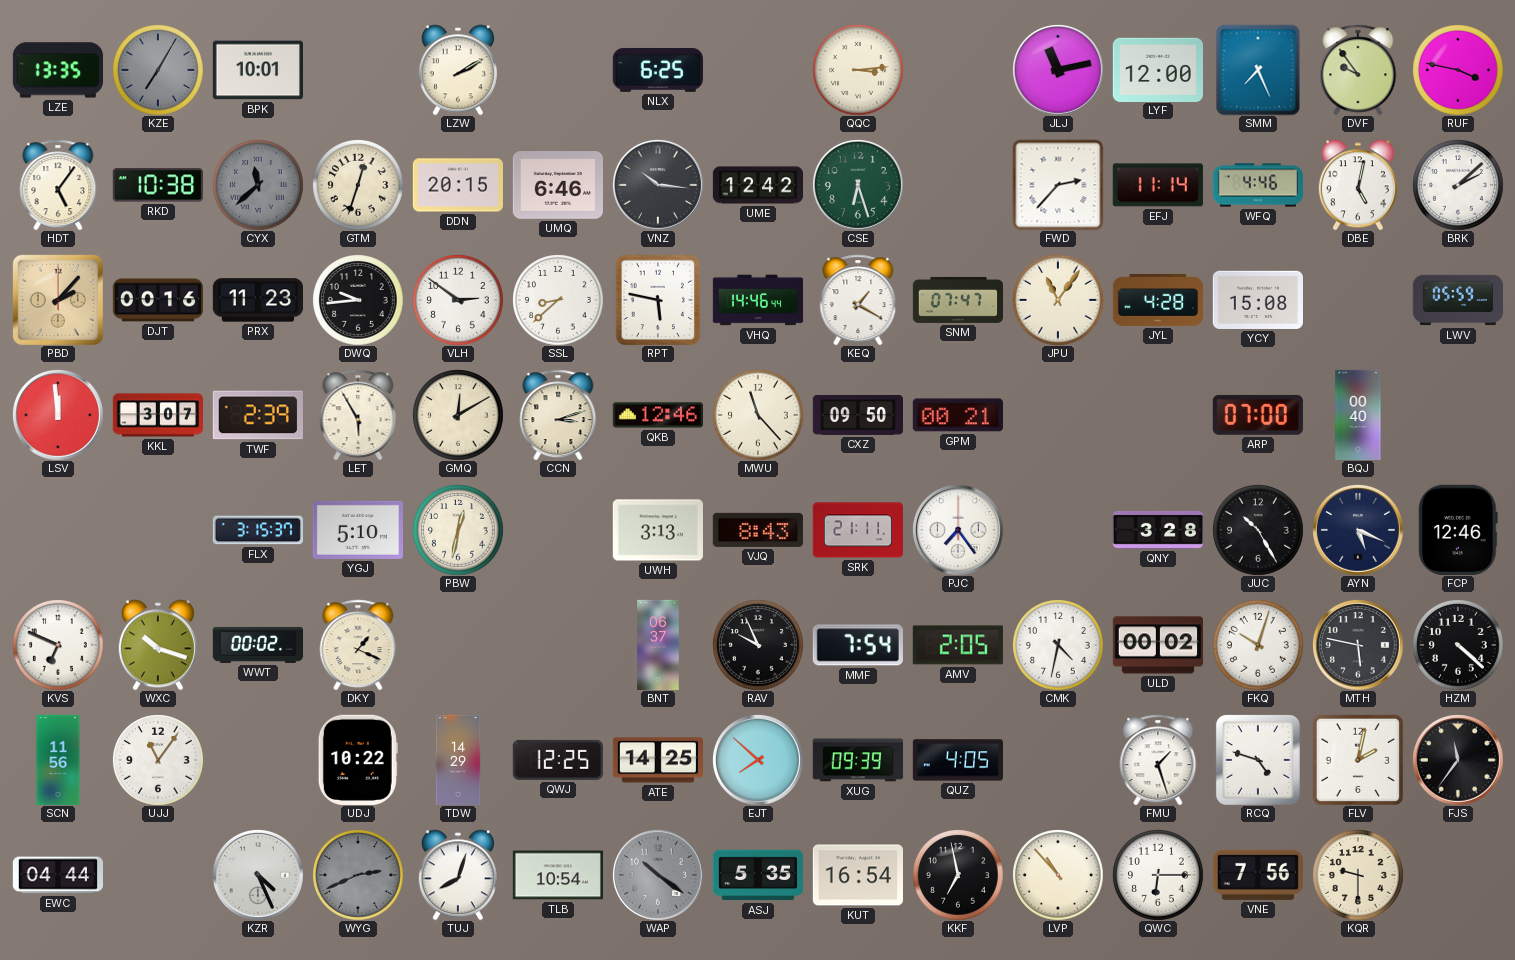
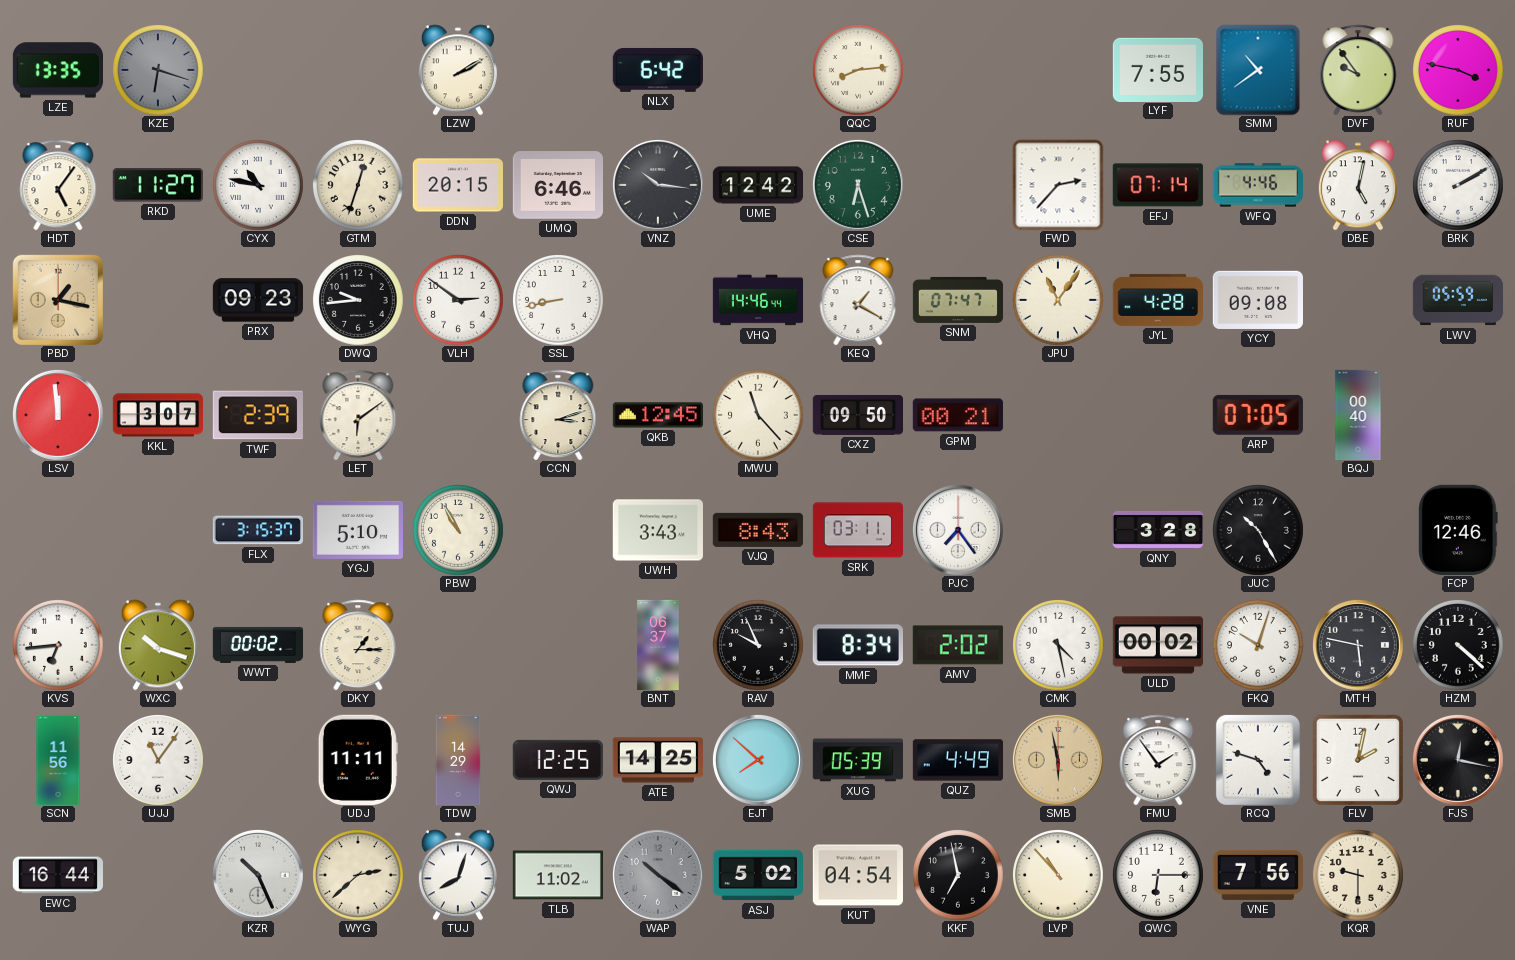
KZE: 7:05 -> 6:18 (158, 70)
BPK: 10:01 -> none (257, 70)
NLX: 6:25 -> 6:42 (658, 70)
QQC: 3:14 -> 8:14 (858, 70)
JLJ: 11:13 -> none (1058, 70)
LYF: 12:00 -> 7:55 (1157, 69)
SMM: 7:26 -> 10:39 (1258, 70)
RKD: 10:38 -> 11:27 (158, 185)
CYX: 11:38 -> 10:47 (258, 185)
CYX dial: grey -> white (258, 185)
EFJ: 11:14 -> 07:14 (1158, 185)
BRK: 2:08 -> 2:10 (1458, 185)
PBD: 2:07 -> 1:17 (58, 300)
DJT: 00:16 -> none (157, 300)
PRX: 11:23 -> 09:23 (257, 300)
SSL: 8:38 -> 8:43 (558, 300)
RPT: 5:47 -> none (658, 300)
YCY: 15:08 -> 09:08 (1258, 300)
LET: 5:55 -> 6:09 (358, 415)
GMQ: 12:10 -> none (458, 415)
QKB: 12:46 -> 12:45 (657, 415)
ARP: 07:00 -> 07:05 (1258, 415)
PBW: 12:32 -> 10:55 (458, 530)
UWH: 3:13 -> 3:43 (657, 530)
SRK: 21:11 -> 03:11 (857, 530)
AYN: 5:19 -> none (1358, 530)
KVS: 6:49 -> 6:44 (58, 645)
DKY: 1:19 -> 1:15 (358, 645)
MMF: 7:54 -> 8:34 (858, 645)
AMV: 2:05 -> 2:02 (958, 645)
CMK: 4:32 -> 4:28 (1058, 645)
UDJ: 10:22 -> 11:11 (358, 759)
XUG: 09:39 -> 05:39 (857, 760)
QUZ: 4:05 -> 4:49 (957, 760)
SMB: none -> 5:58 (1058, 760)
FMU: 1:27 -> 1:54 (1158, 760)
FJS: 11:36 -> 12:17 (1458, 760)
EWC: 04:44 -> 16:44 (57, 875)
KZR: 4:26 -> 10:26 (258, 875)
WYG: 2:41 -> 2:38 (358, 875)
WYG dial: grey -> cream (358, 875)
TLB: 10:54 -> 11:02 (557, 875)
ASJ: 5:35 -> 5:02 (757, 875)
KUT: 16:54 -> 04:54 (857, 875)
